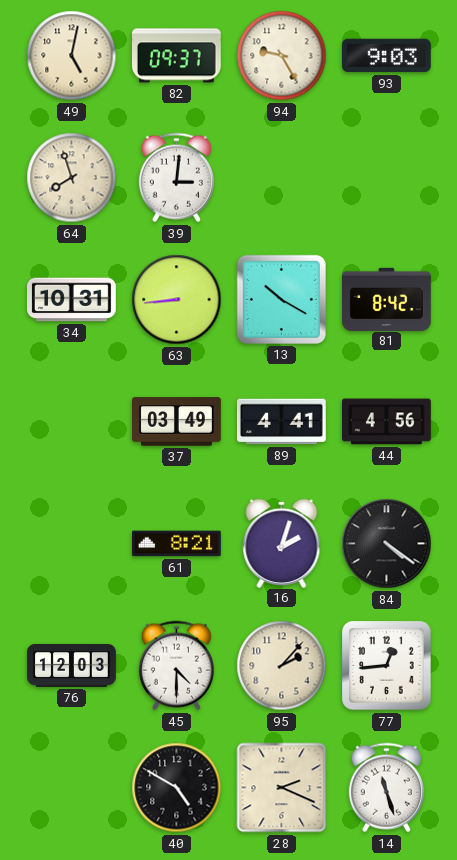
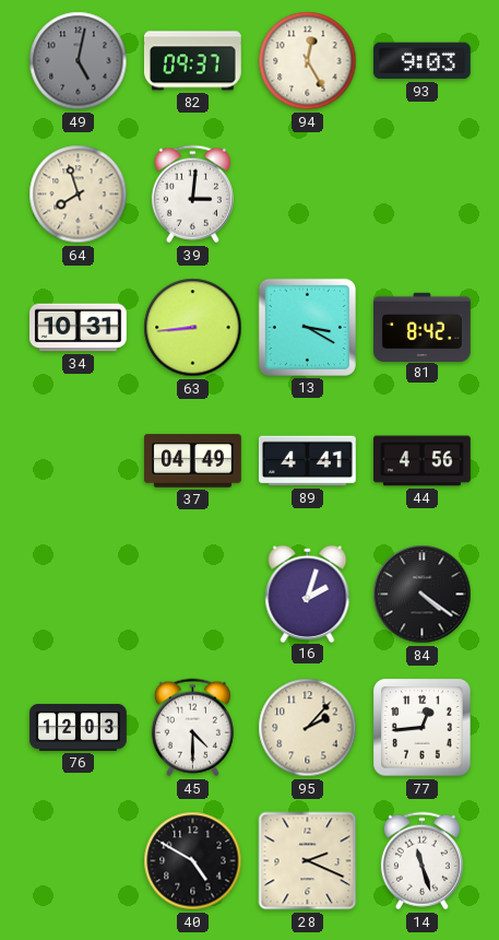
49 dial: cream -> grey (79, 61)
94: 9:25 -> 12:25 (308, 61)
13: 10:20 -> 3:20 (307, 327)
37: 03:49 -> 04:49 (193, 461)
61: 8:21 -> none (177, 544)
